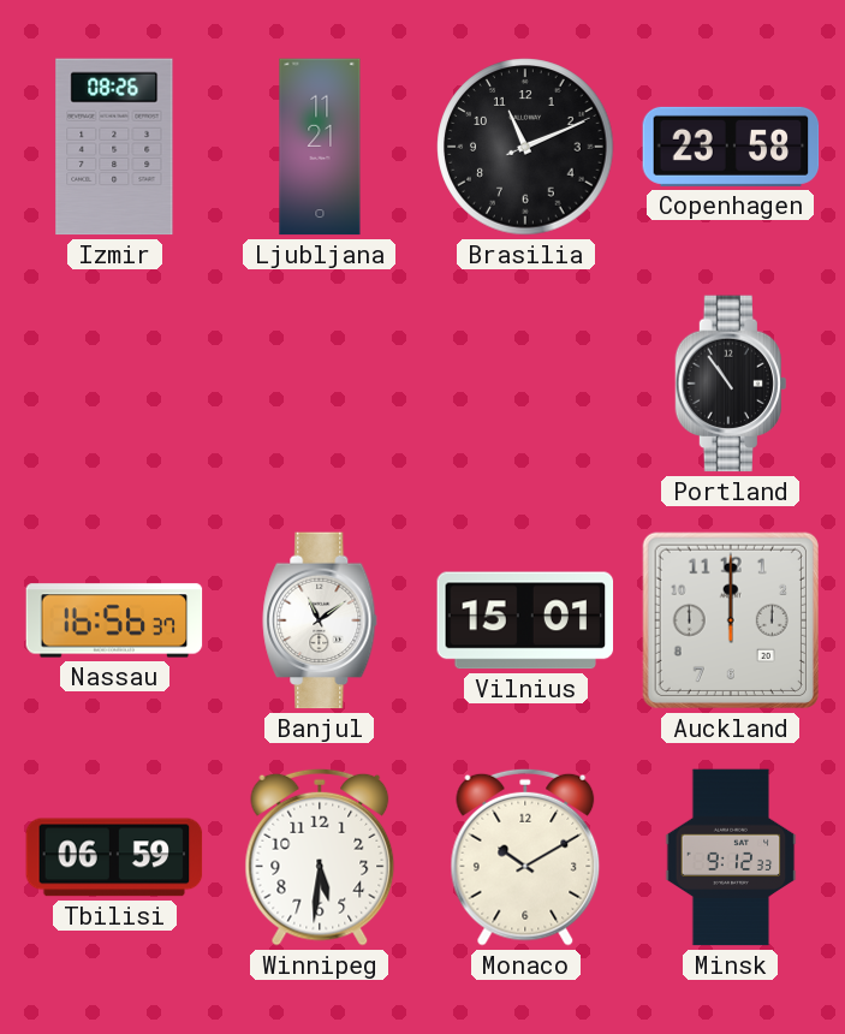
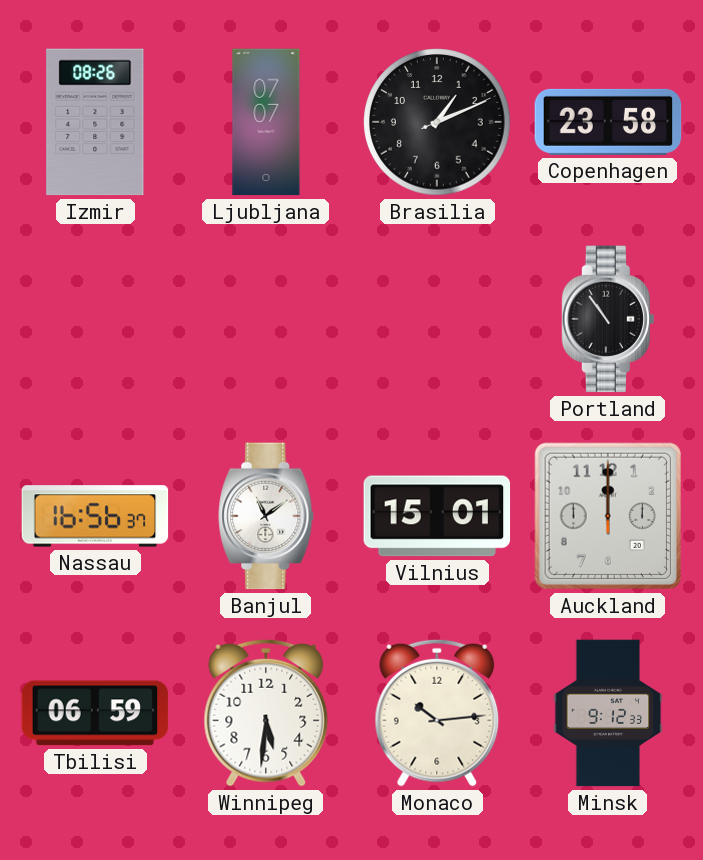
Ljubljana: 11:21 -> 07:07 (266, 122)
Brasilia: 11:11 -> 1:11 (437, 122)
Monaco: 10:10 -> 10:14 (437, 713)
